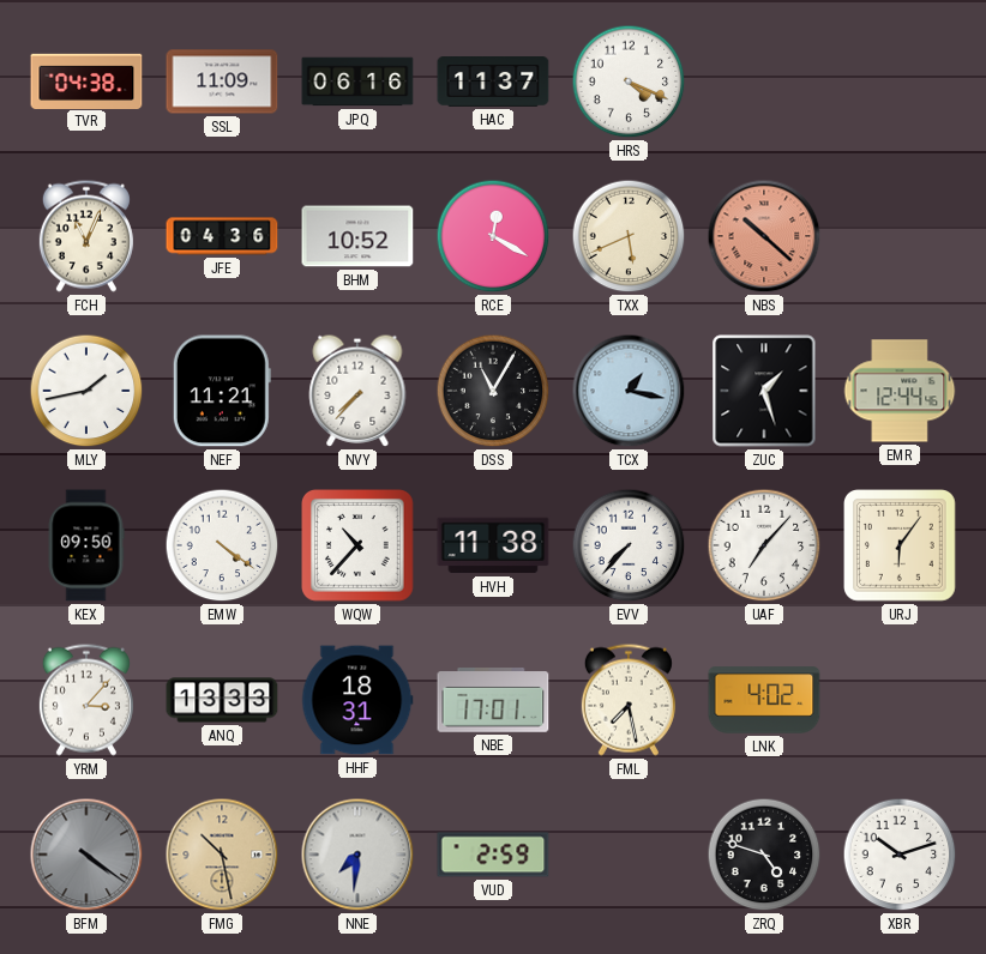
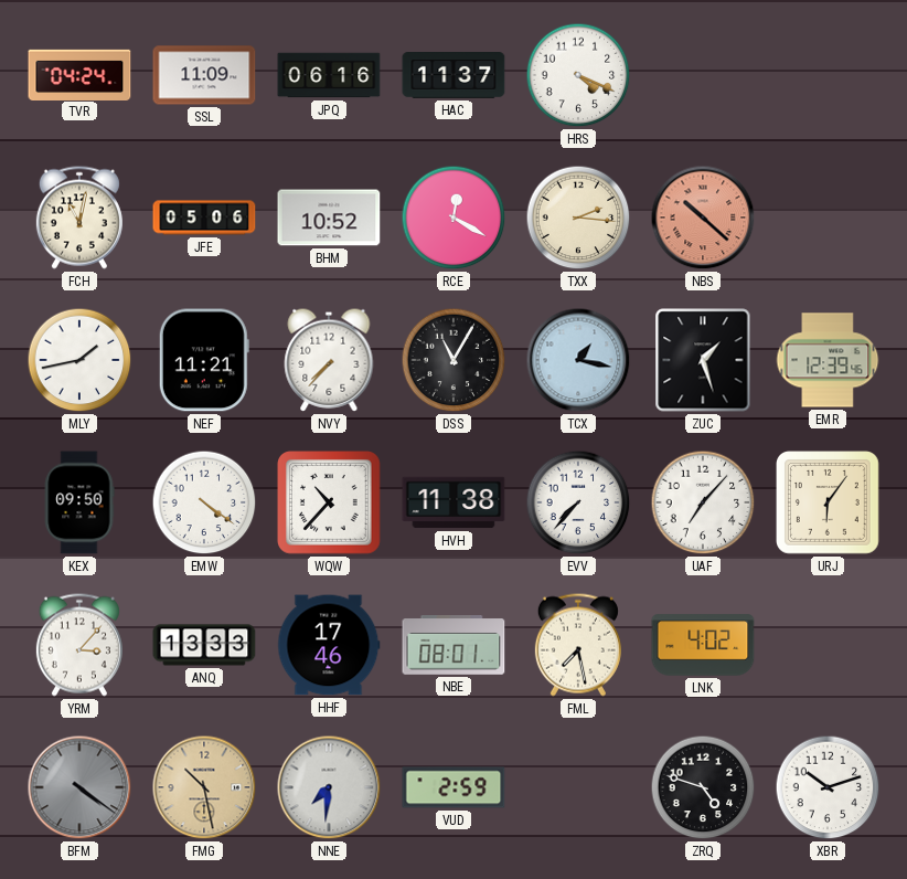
TVR: 04:38 -> 04:24 (79, 74)
FCH: 11:04 -> 11:02 (79, 218)
JFE: 04:36 -> 05:06 (204, 218)
TXX: 5:41 -> 2:16 (578, 218)
EMR: 12:44 -> 12:39 (828, 360)
HHF: 18:31 -> 17:46 (329, 645)
NBE: 17:01 -> 08:01 (453, 646)
